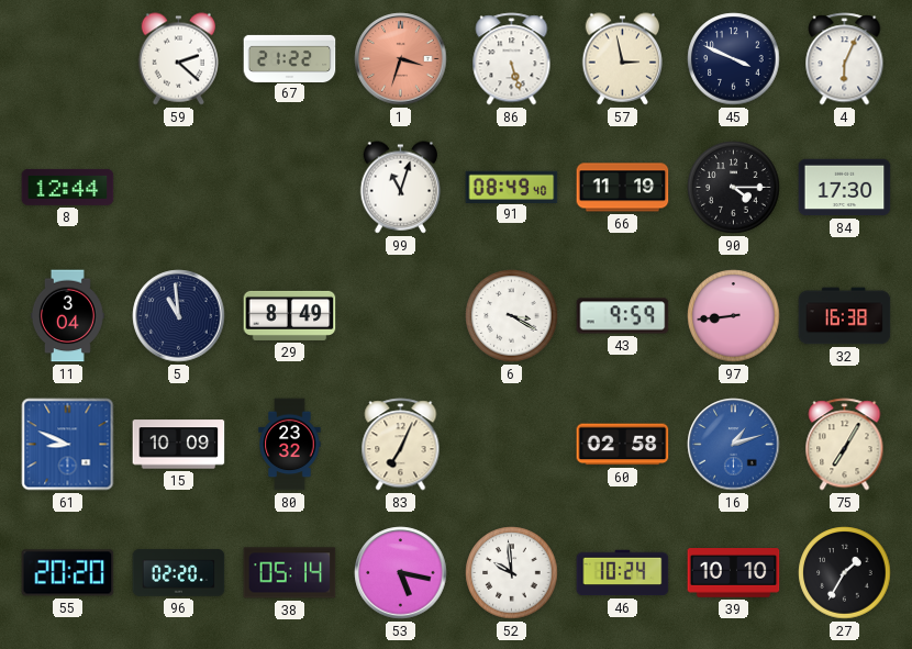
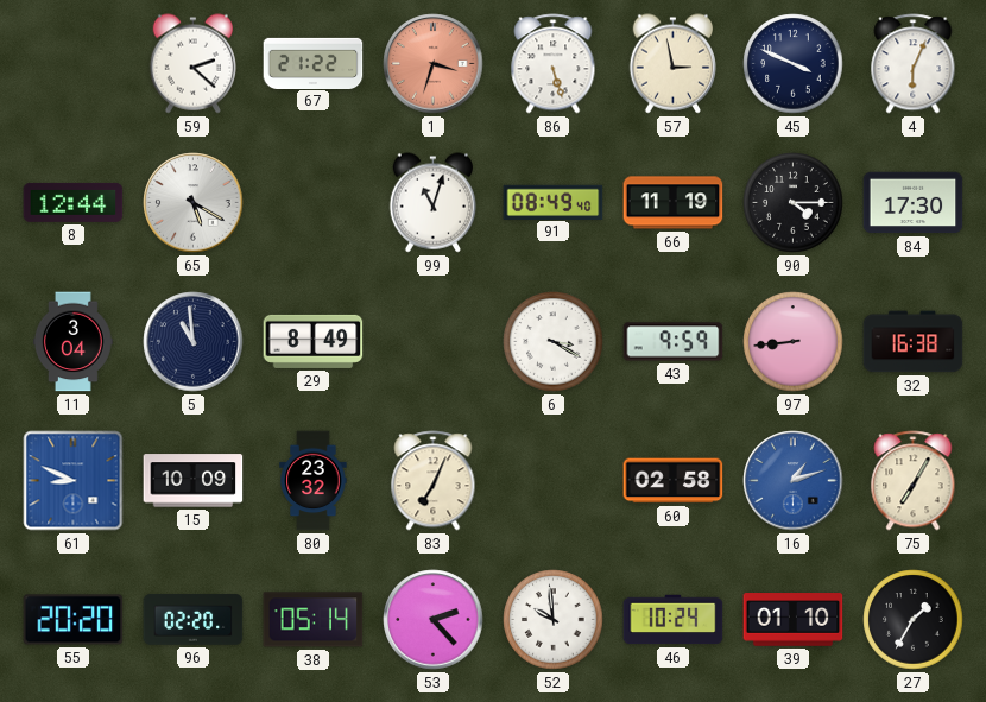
65: none -> 5:20 (194, 203)
53: 5:17 -> 2:23 (434, 620)
39: 10:10 -> 01:10 (794, 620)
